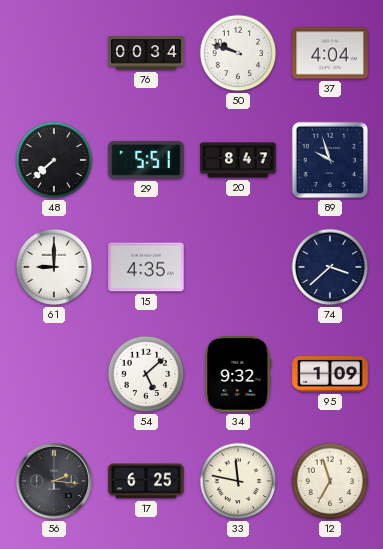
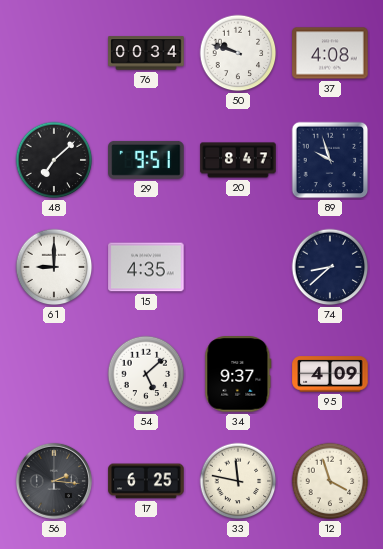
37: 4:04 -> 4:08 (330, 53)
48: 7:38 -> 7:08 (54, 160)
29: 5:51 -> 9:51 (146, 160)
74: 3:38 -> 8:38 (330, 267)
34: 9:32 -> 9:37 (238, 374)
95: 1:09 -> 4:09 (330, 374)
12: 6:57 -> 3:57 (330, 481)
